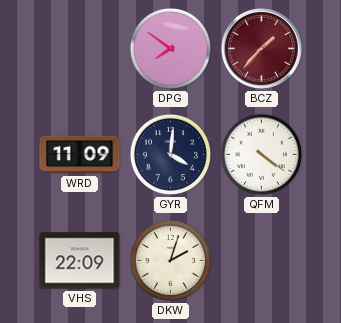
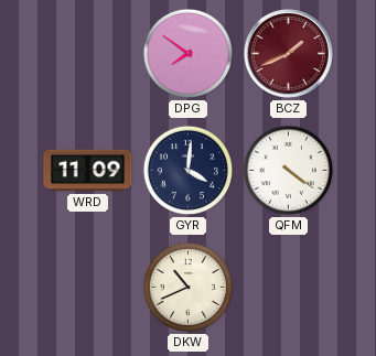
BCZ: 1:37 -> 1:41 (288, 53)
VHS: 22:09 -> none (80, 261)
DKW: 2:03 -> 10:41 (187, 287)
